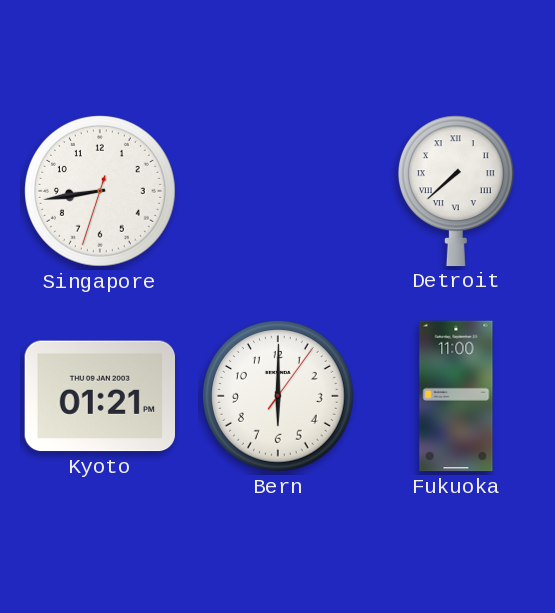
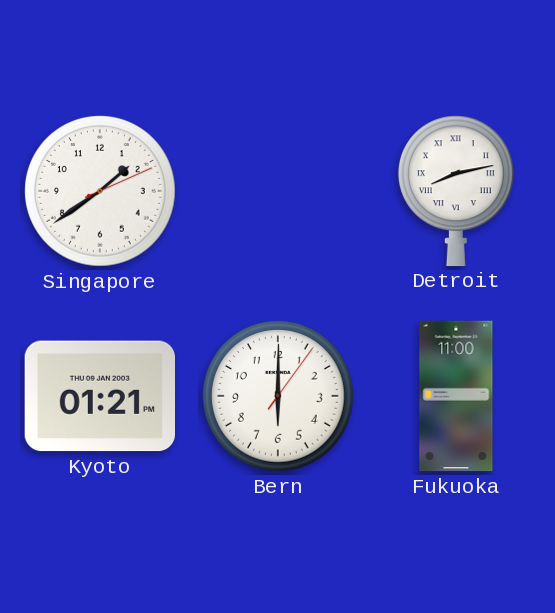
Singapore: 8:43 -> 1:39 (101, 192)
Detroit: 7:38 -> 8:13 (456, 191)
